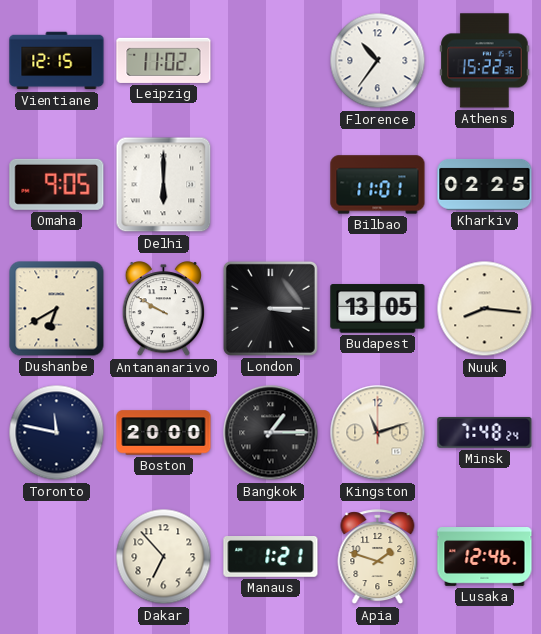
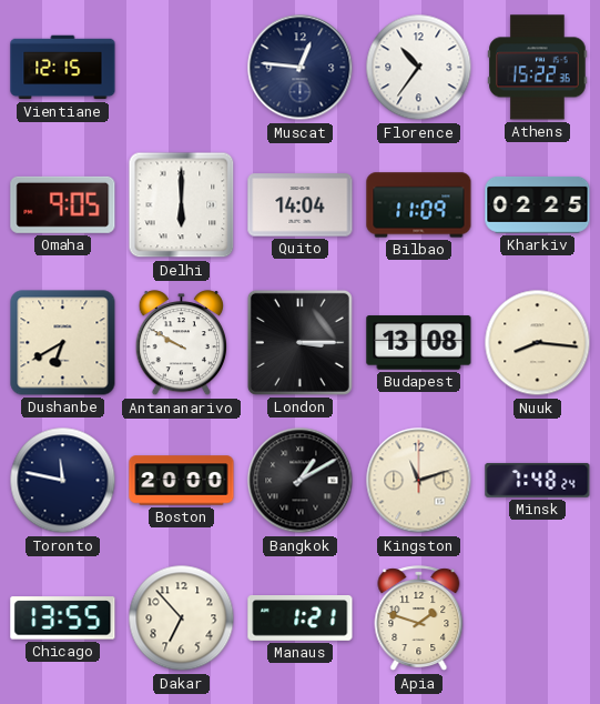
Leipzig: 11:02 -> none (164, 60)
Muscat: none -> 12:46 (301, 68)
Quito: none -> 14:04 (301, 205)
Bilbao: 11:01 -> 11:09 (419, 205)
Budapest: 13:05 -> 13:08 (419, 343)
Bangkok: 1:15 -> 1:10 (301, 481)
Chicago: none -> 13:55 (63, 618)
Lusaka: 12:46 -> none (485, 557)
